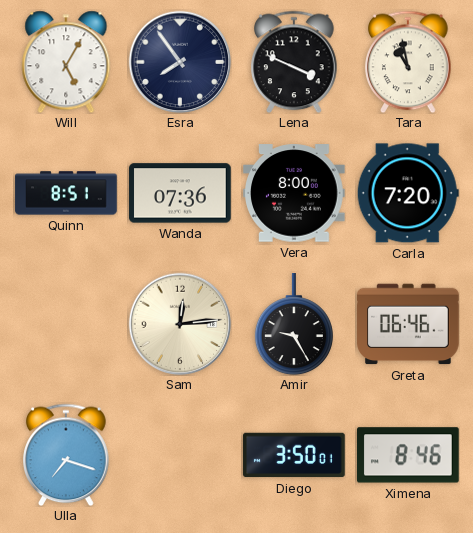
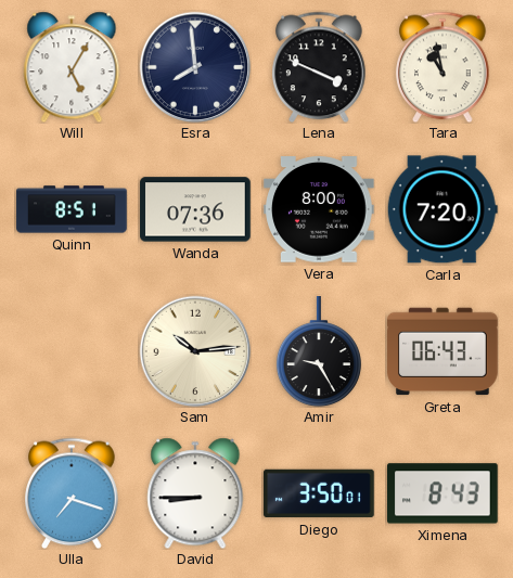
Esra: 7:54 -> 7:59 (195, 67)
Sam: 12:14 -> 10:14 (195, 351)
Greta: 06:46 -> 06:43 (443, 351)
David: none -> 8:45 (195, 493)
Ximena: 8:46 -> 8:43 (444, 493)
